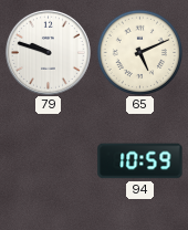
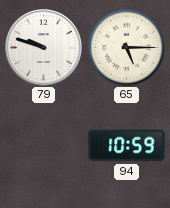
65: 5:11 -> 5:15 (126, 47)
